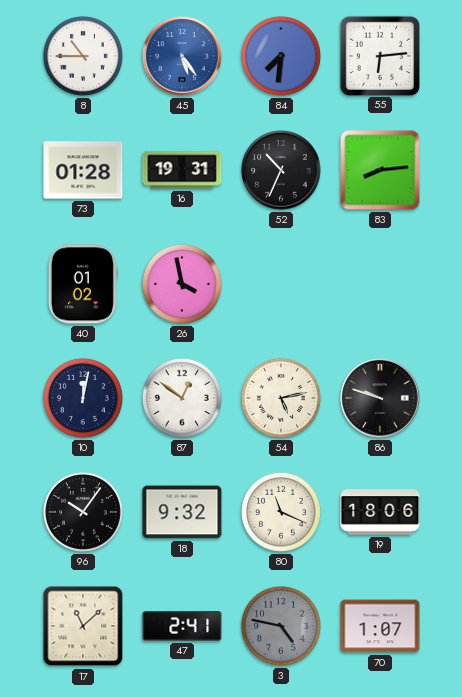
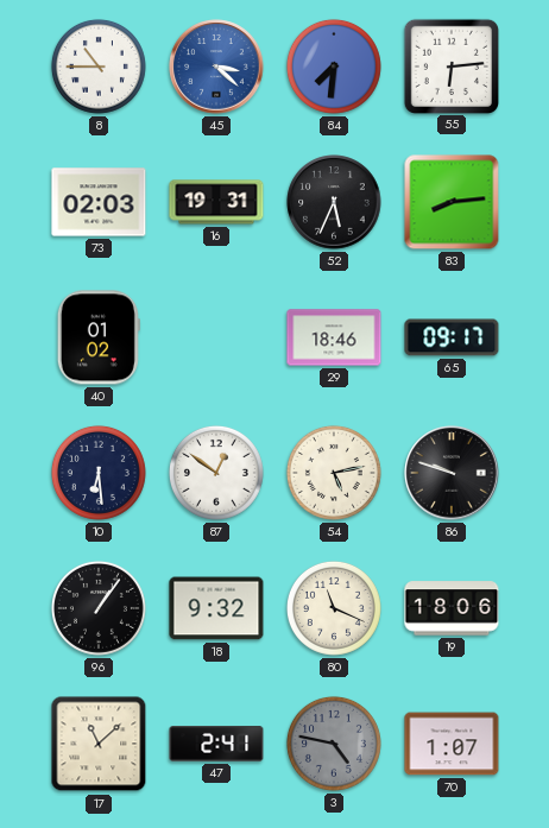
45: 5:24 -> 3:22 (216, 67)
73: 01:28 -> 02:03 (99, 202)
52: 10:34 -> 5:34 (334, 202)
26: 3:58 -> none (182, 284)
29: none -> 18:46 (334, 337)
65: none -> 09:17 (452, 337)
10: 12:02 -> 6:29 (99, 473)
96: 10:06 -> 1:06 (99, 608)
